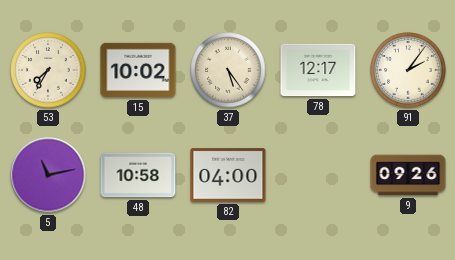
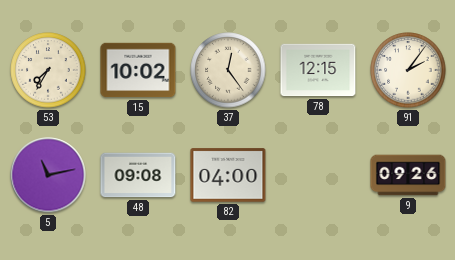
37: 5:24 -> 12:24 (228, 70)
78: 12:17 -> 12:15 (318, 70)
48: 10:58 -> 09:08 (138, 175)
